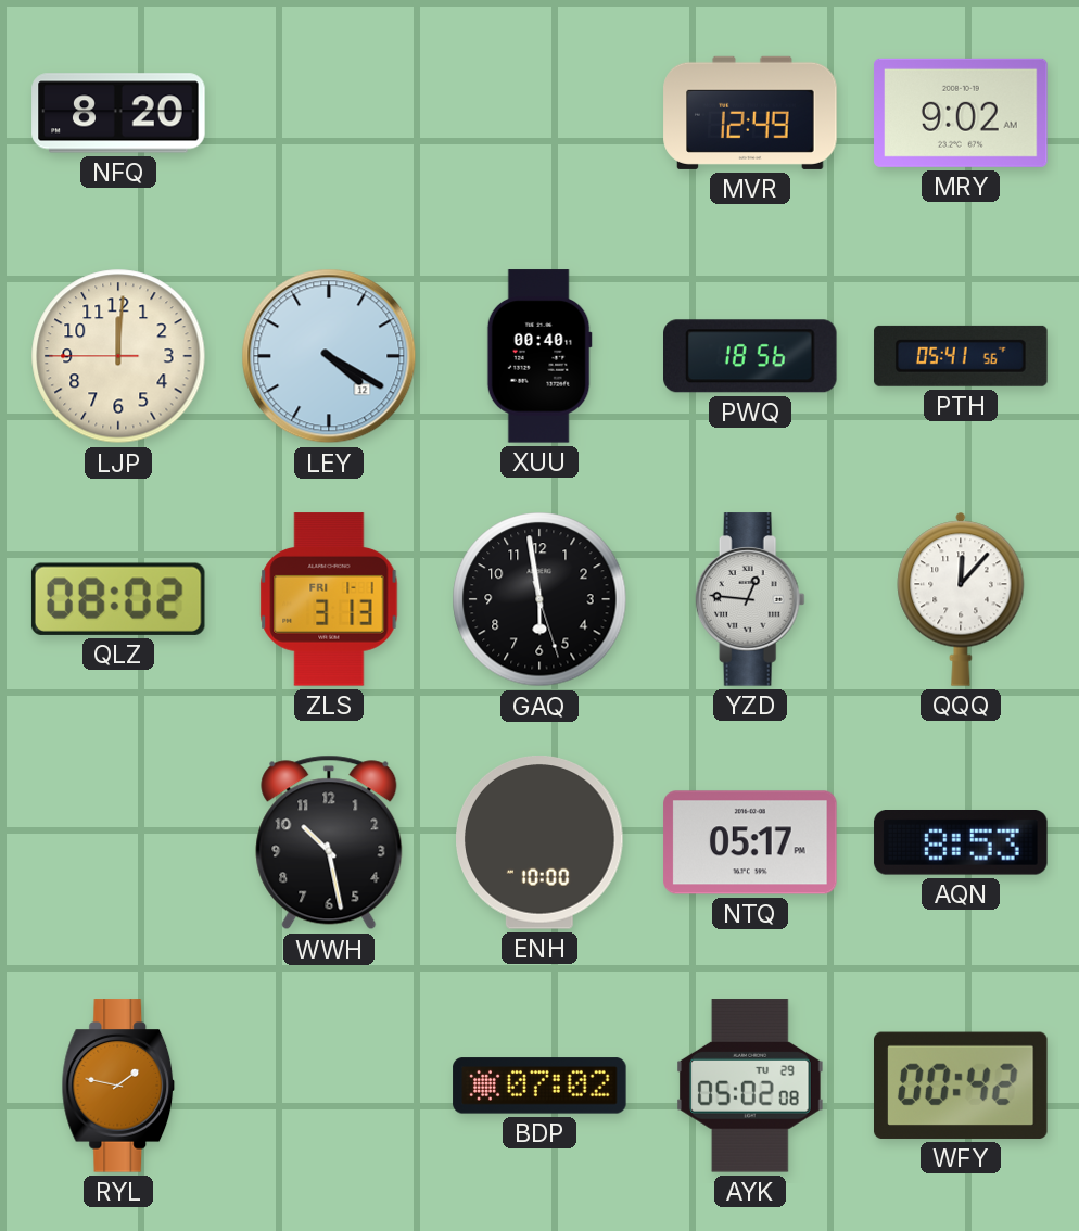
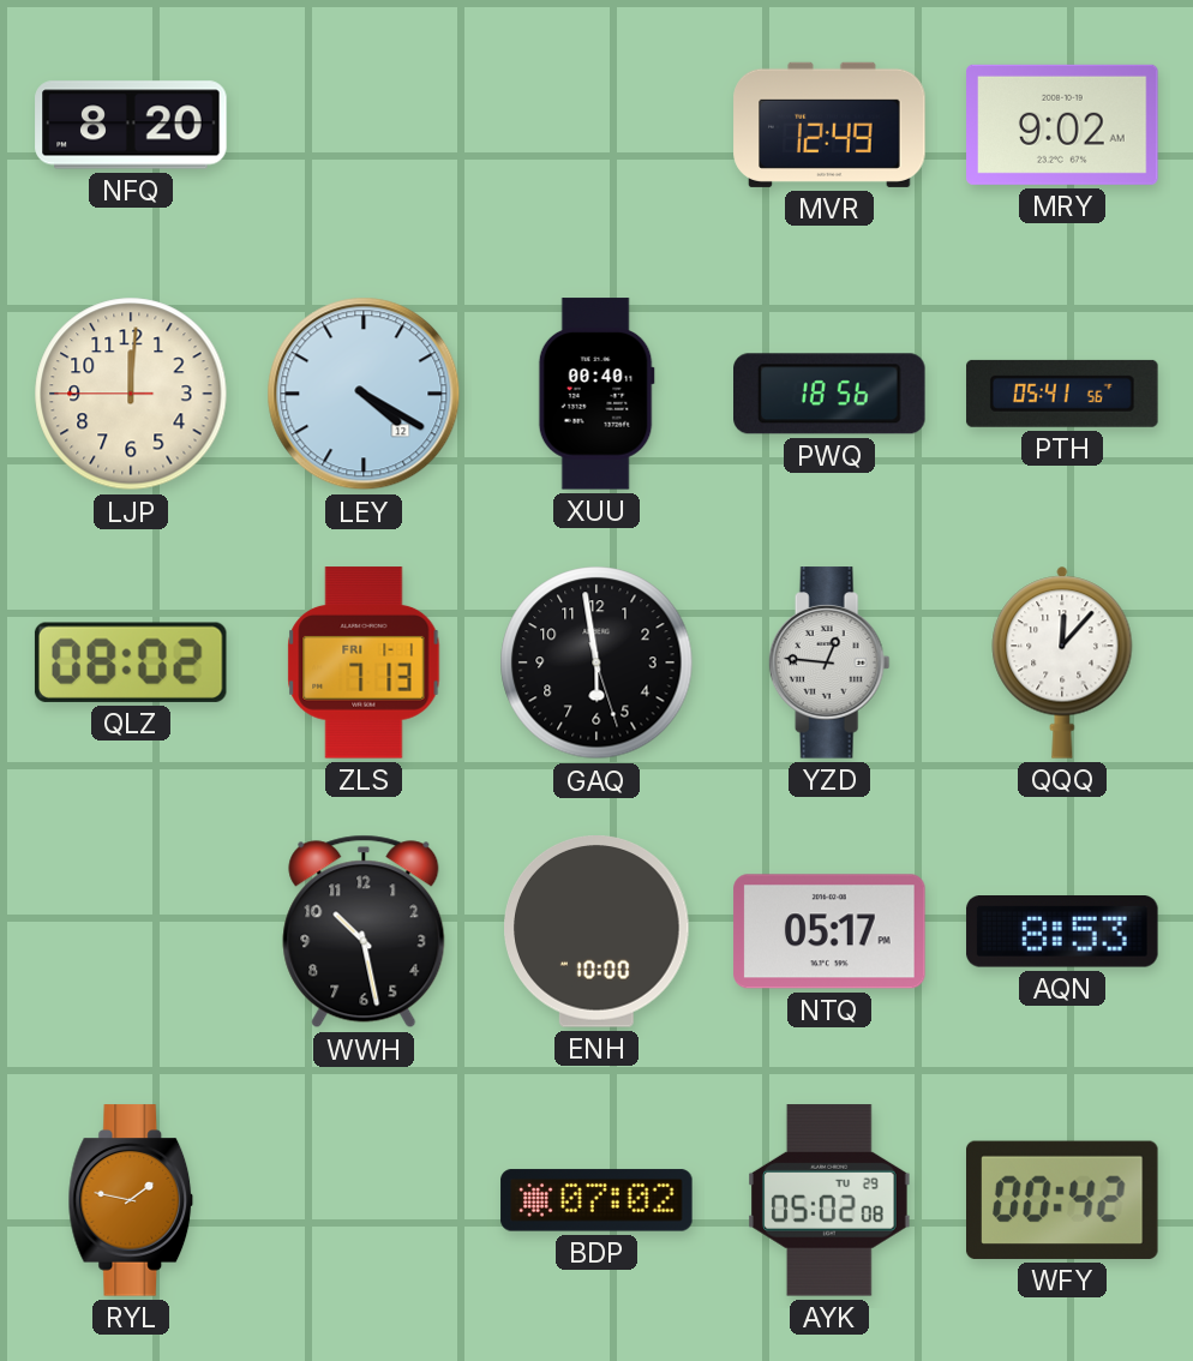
ZLS: 3:13 -> 7:13 (364, 662)
